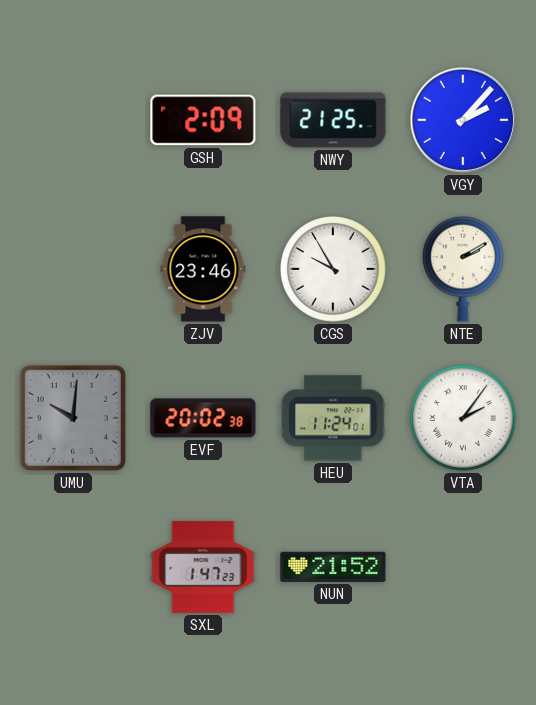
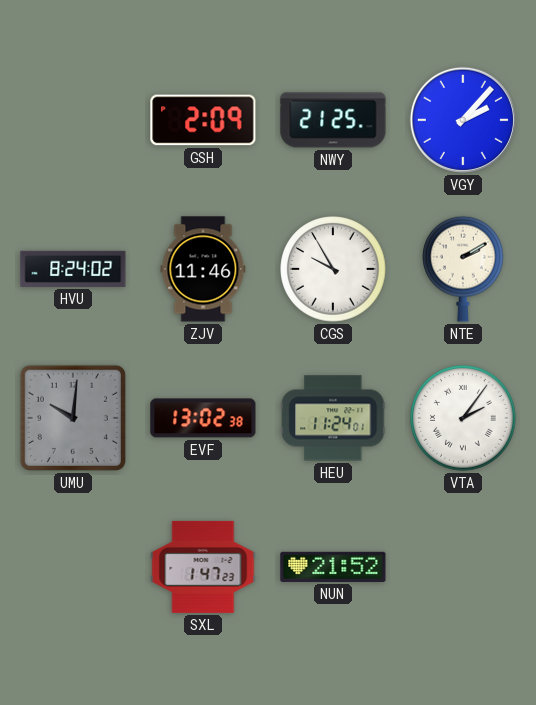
HVU: none -> 8:24 (73, 269)
ZJV: 23:46 -> 11:46 (203, 269)
EVF: 20:02 -> 13:02 (203, 418)
